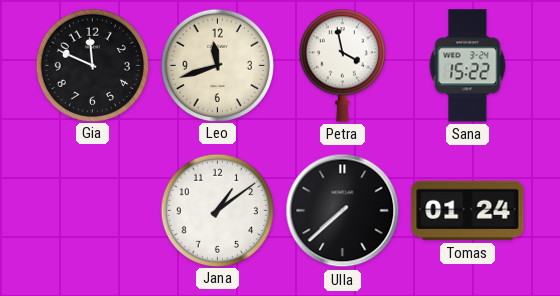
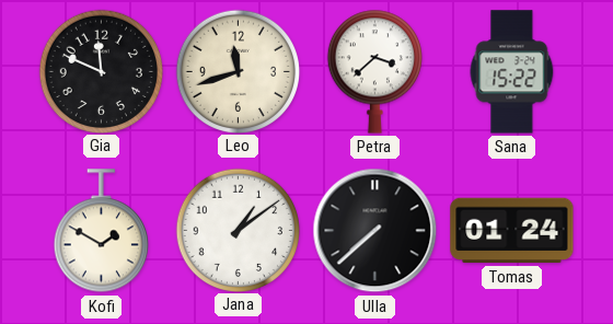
Petra: 3:58 -> 3:38 (374, 71)
Kofi: none -> 1:50 (101, 231)
